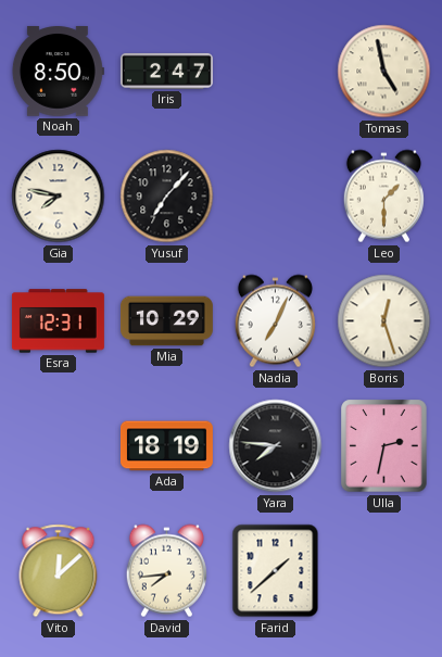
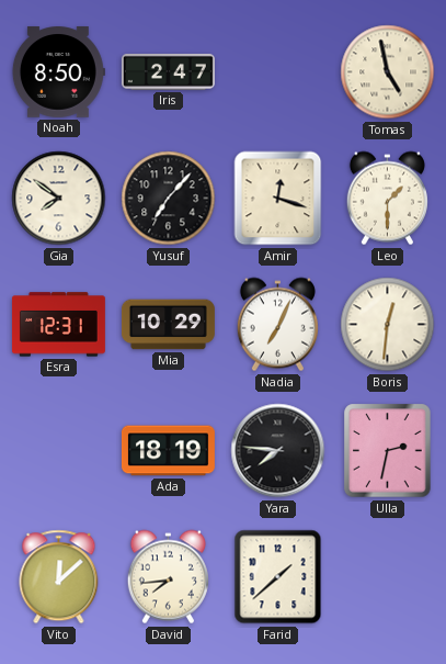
Gia: 7:47 -> 7:51 (59, 199)
Amir: none -> 12:18 (278, 199)
Boris: 12:27 -> 12:31 (388, 325)
